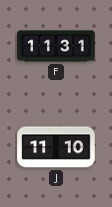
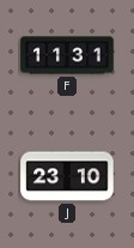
J: 11:10 -> 23:10 (67, 176)
